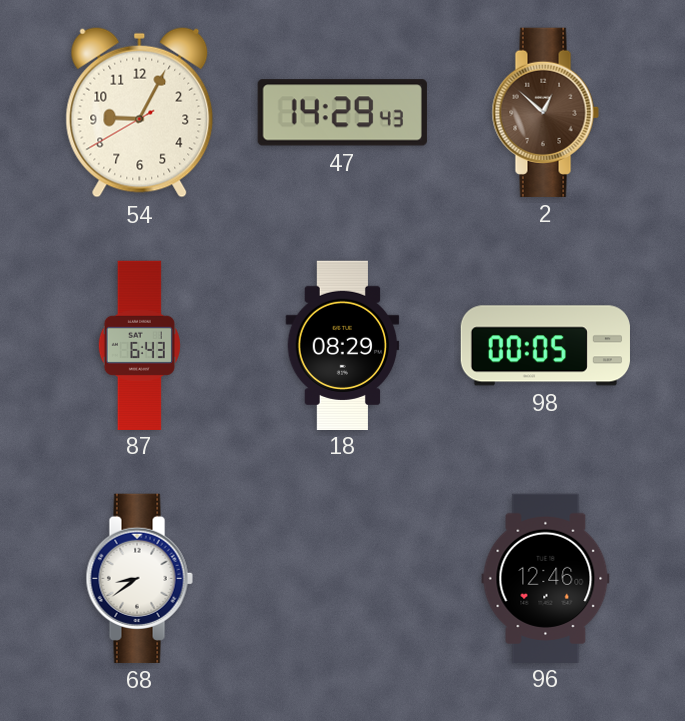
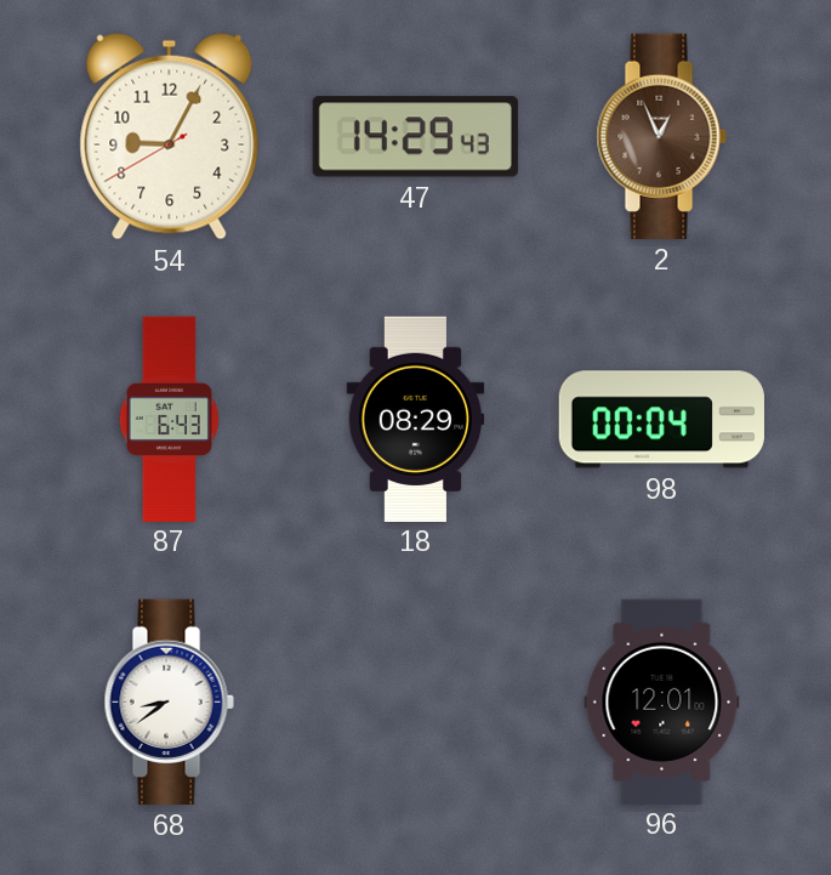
2: 12:52 -> 12:56 (661, 136)
98: 00:05 -> 00:04 (661, 420)
96: 12:46 -> 12:01 (662, 701)
